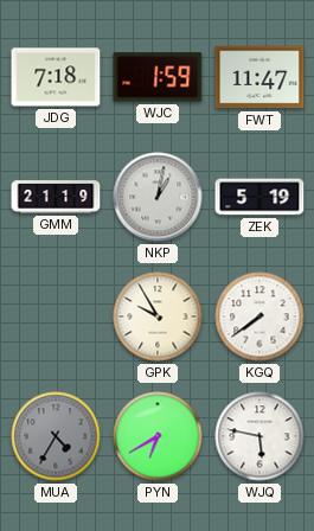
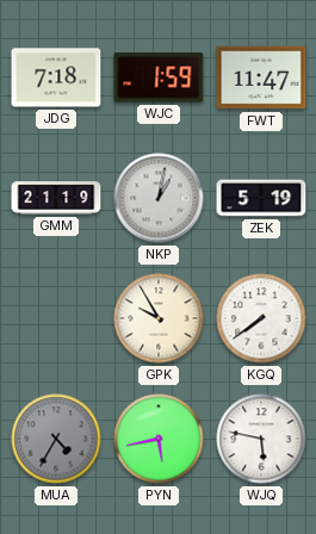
PYN: 6:40 -> 5:43 (159, 439)
